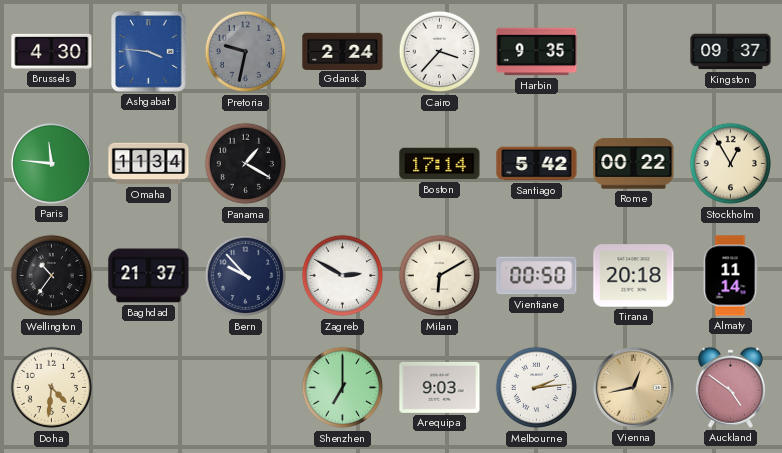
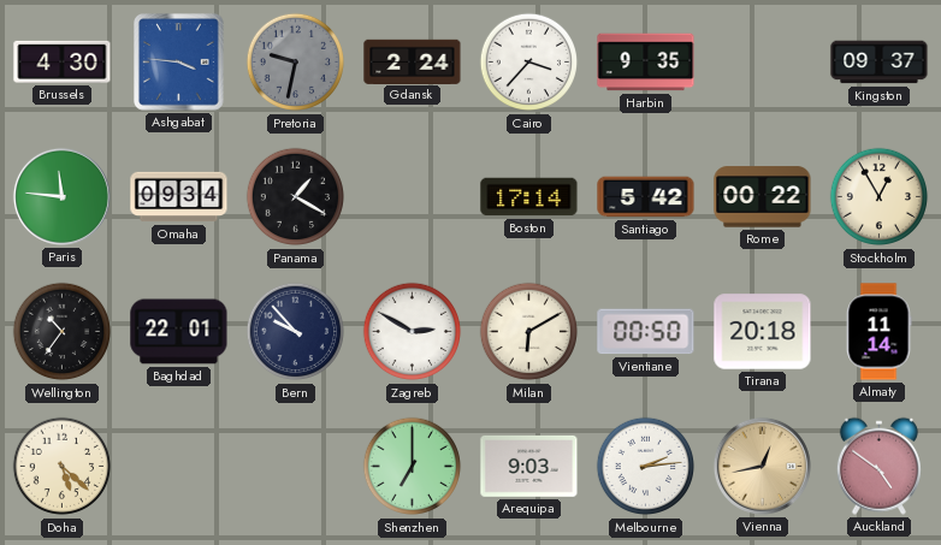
Omaha: 11:34 -> 09:34 (179, 197)
Baghdad: 21:37 -> 22:01 (179, 332)
Doha: 4:31 -> 5:22 (63, 467)
